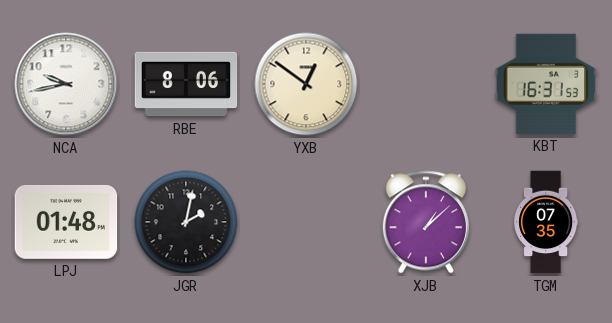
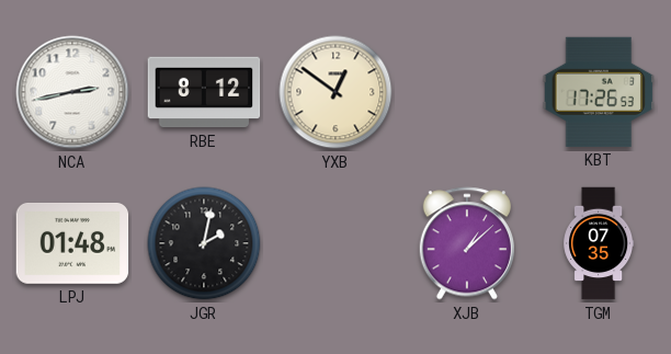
NCA: 9:43 -> 2:43 (72, 92)
RBE: 8:06 -> 8:12 (204, 92)
KBT: 16:31 -> 17:26 (599, 92)
